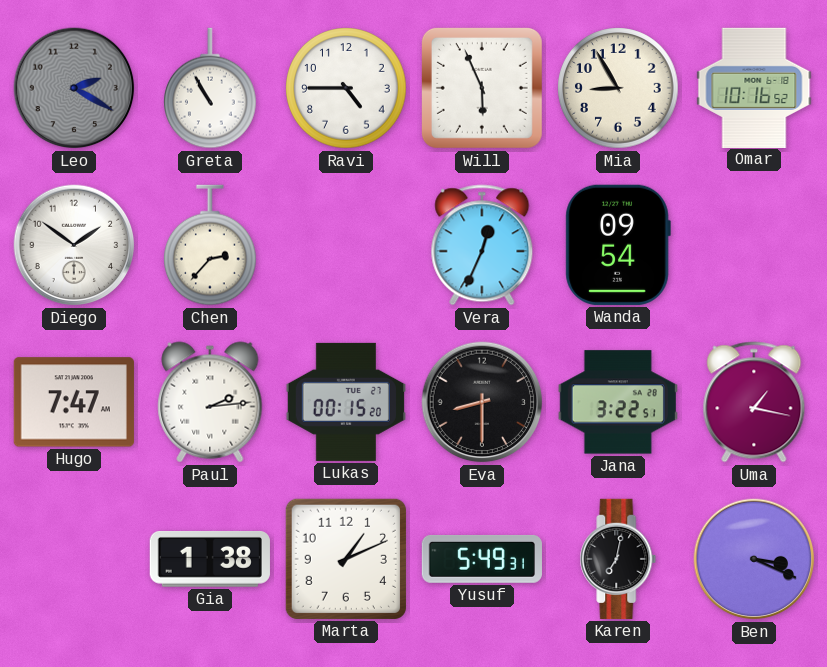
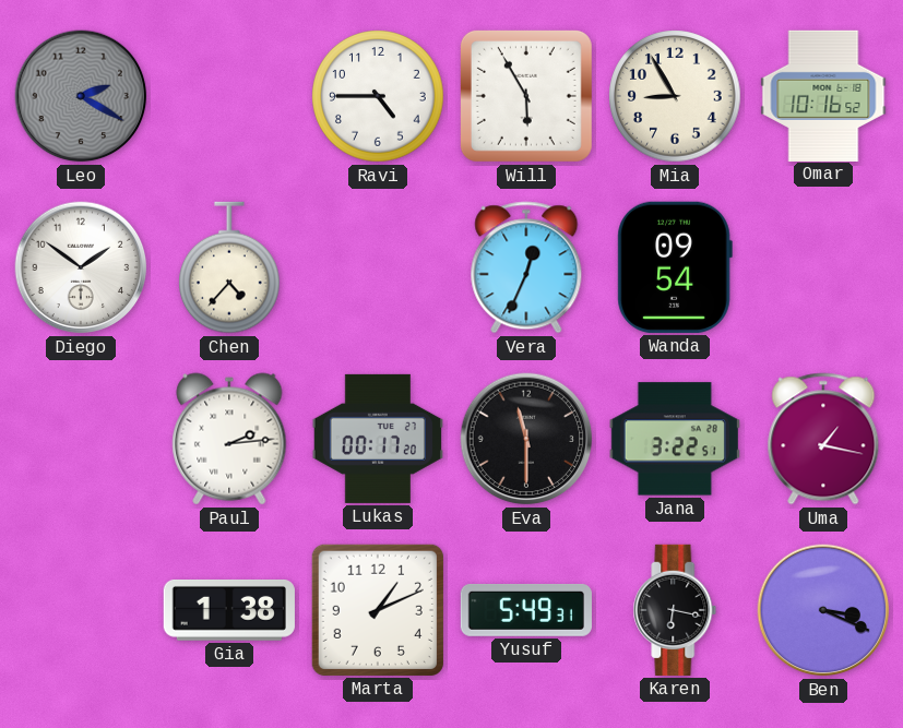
Greta: 10:55 -> none (211, 88)
Will: 5:56 -> 5:55 (526, 96)
Chen: 2:37 -> 4:37 (230, 267)
Hugo: 7:47 -> none (74, 402)
Lukas: 00:15 -> 00:17 (378, 439)
Eva: 8:30 -> 11:30 (526, 439)
Karen: 7:02 -> 6:17 (675, 610)
